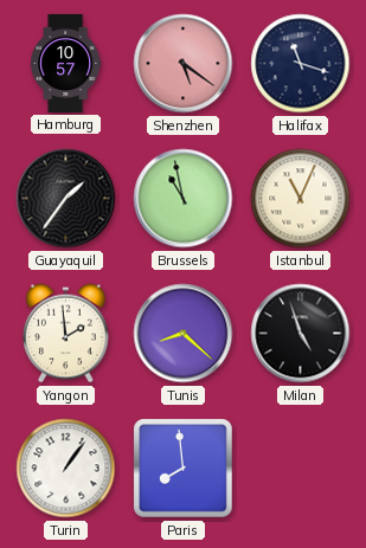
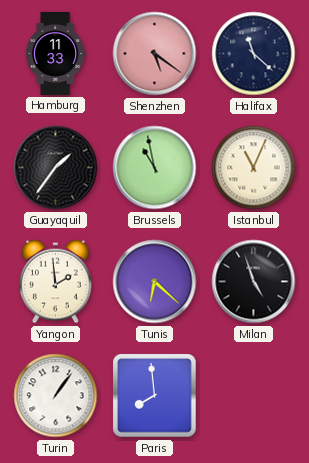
Hamburg: 10:57 -> 11:33 (56, 53)
Halifax: 11:18 -> 11:22 (254, 54)
Tunis: 8:22 -> 6:22 (155, 282)
